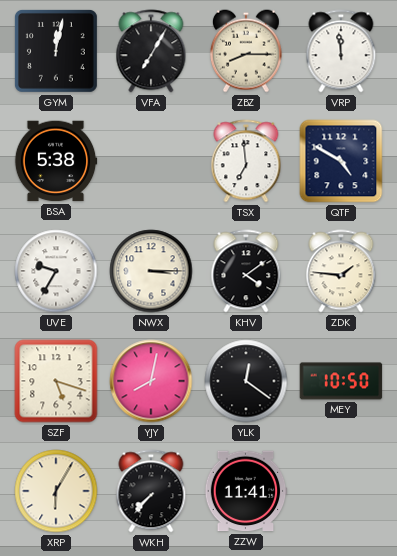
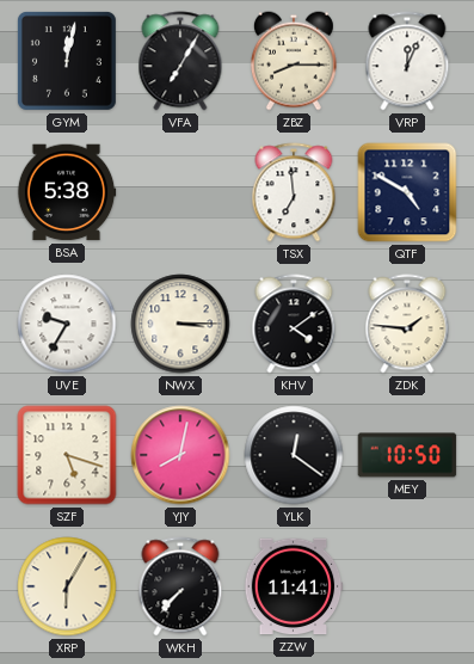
VRP: 11:59 -> 12:04 (407, 61)
